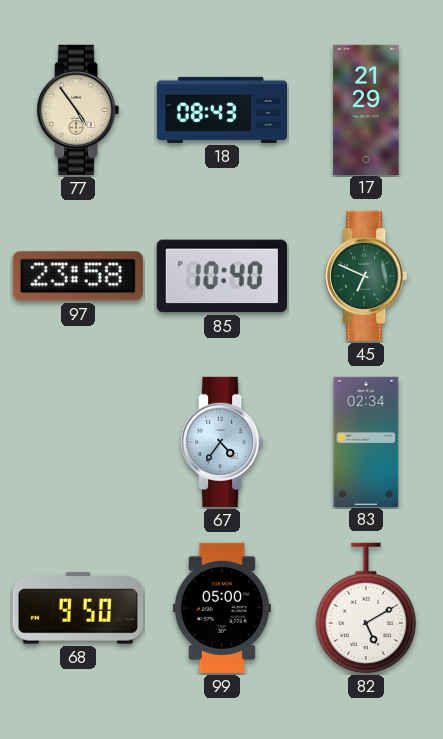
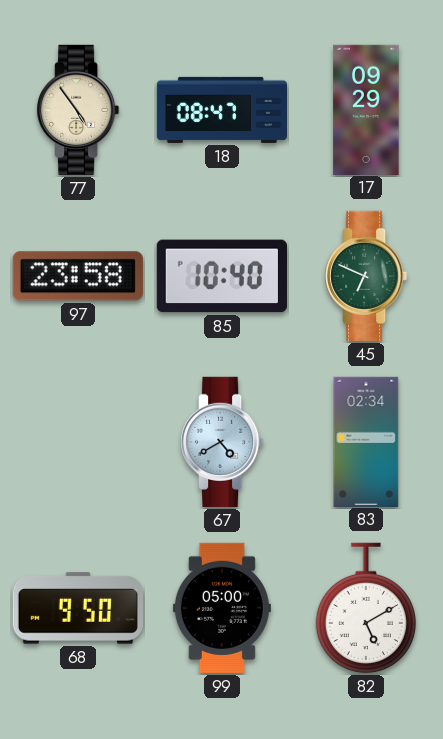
18: 08:43 -> 08:47 (221, 110)
17: 21:29 -> 09:29 (366, 109)
67: 4:36 -> 4:40 (222, 442)
